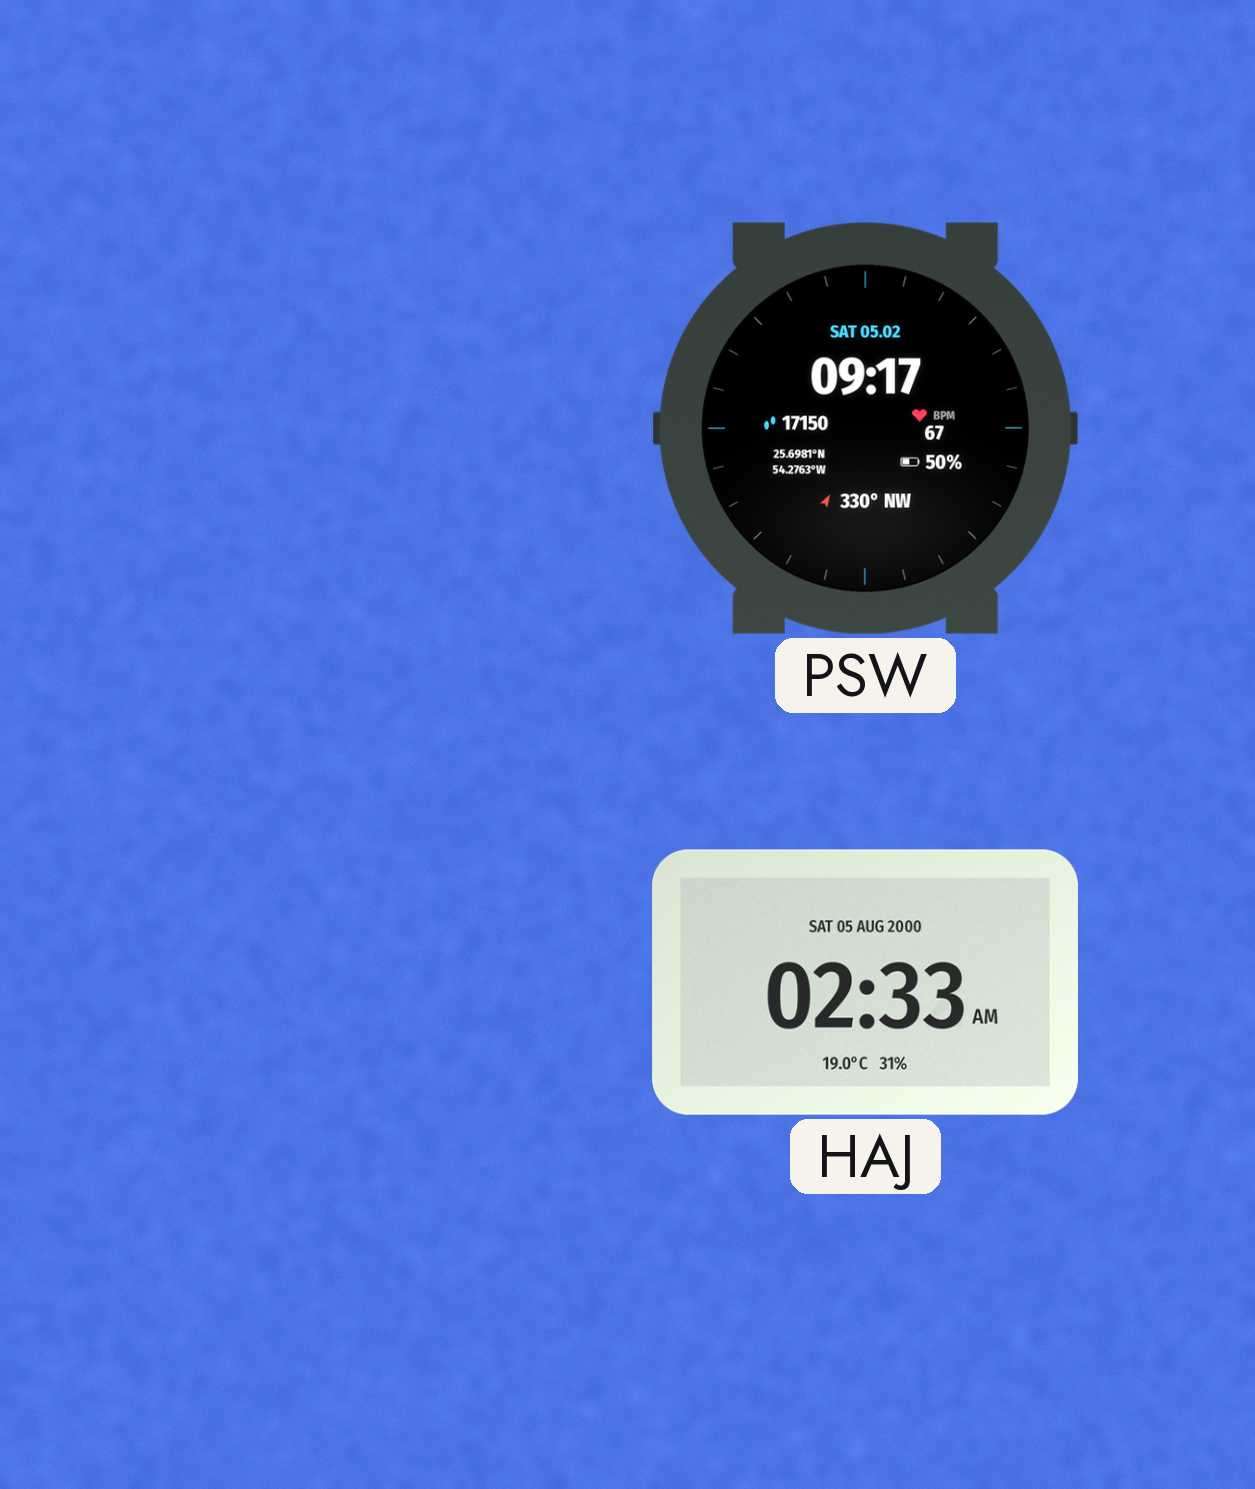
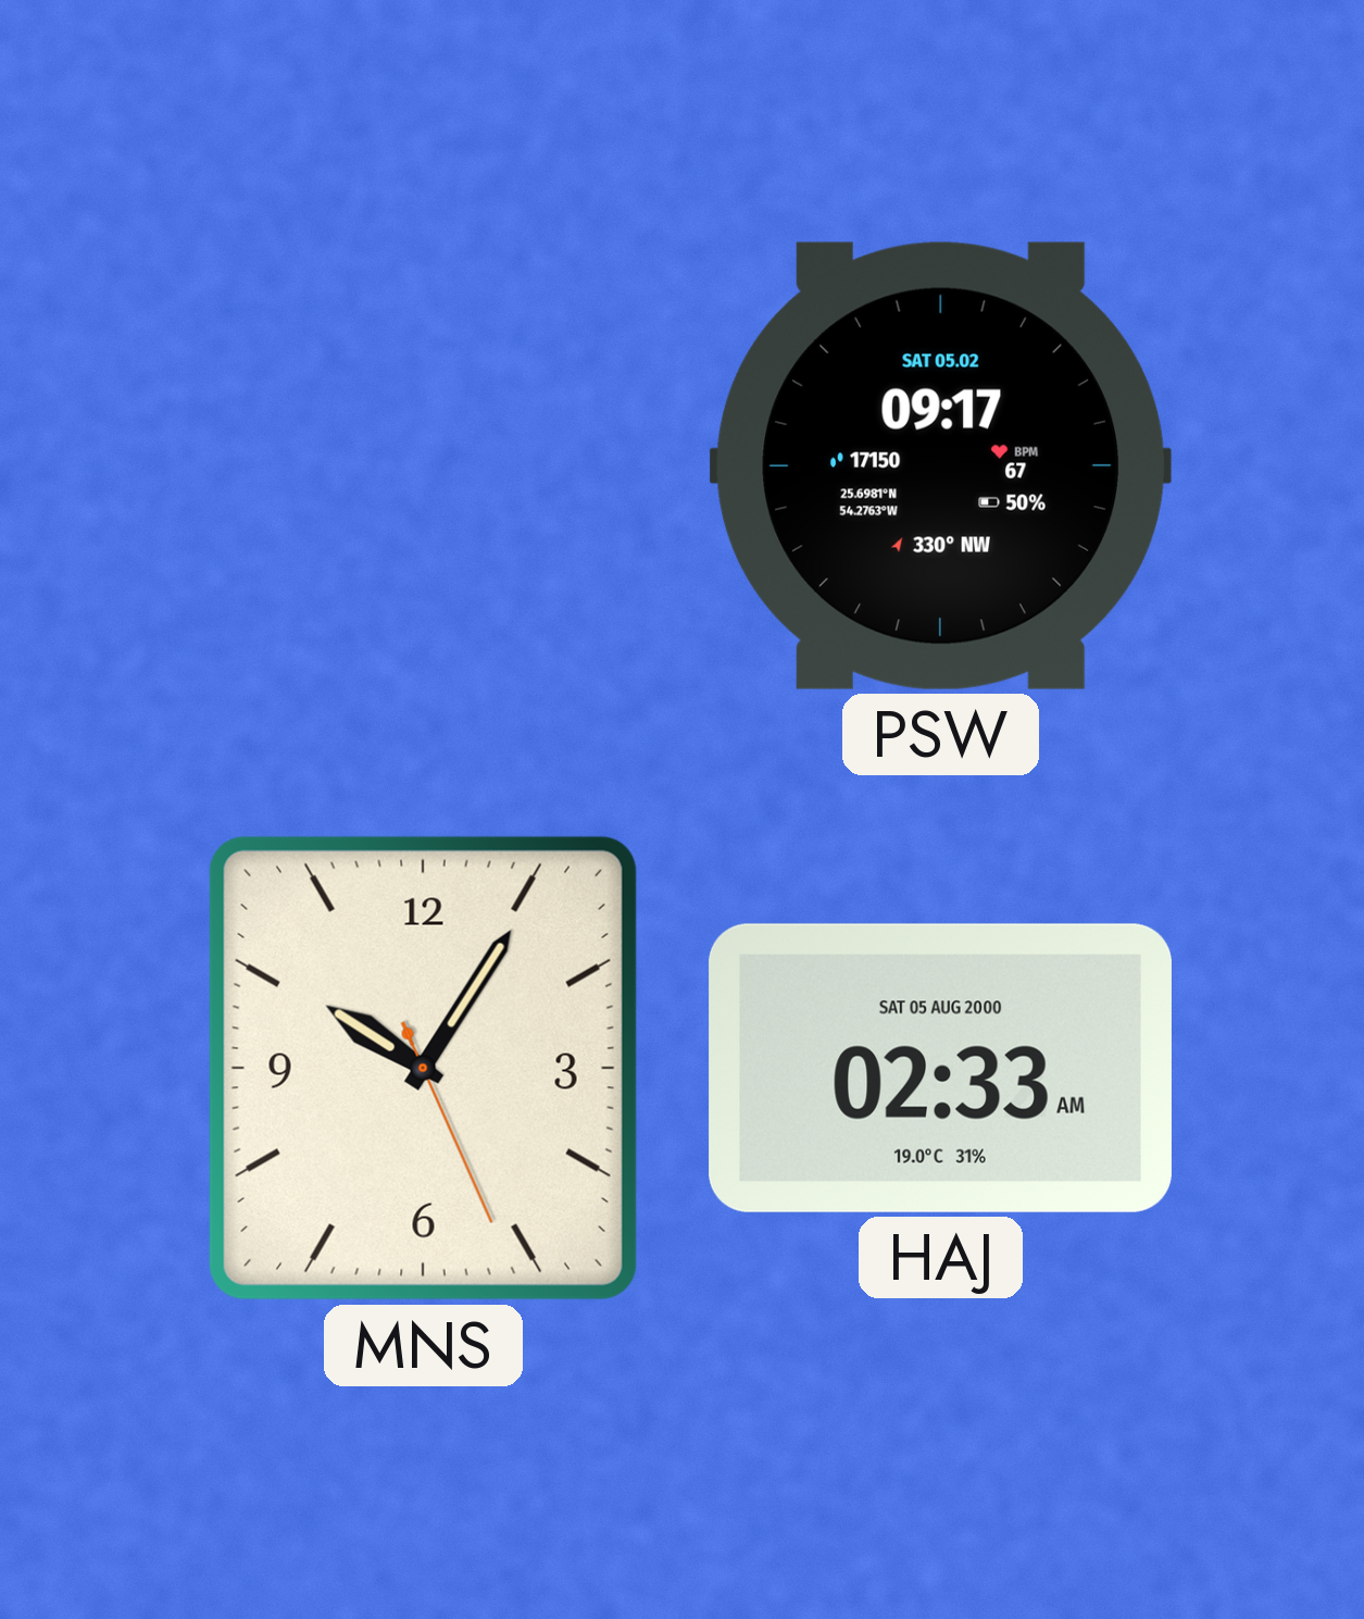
MNS: none -> 10:05 (423, 1068)
